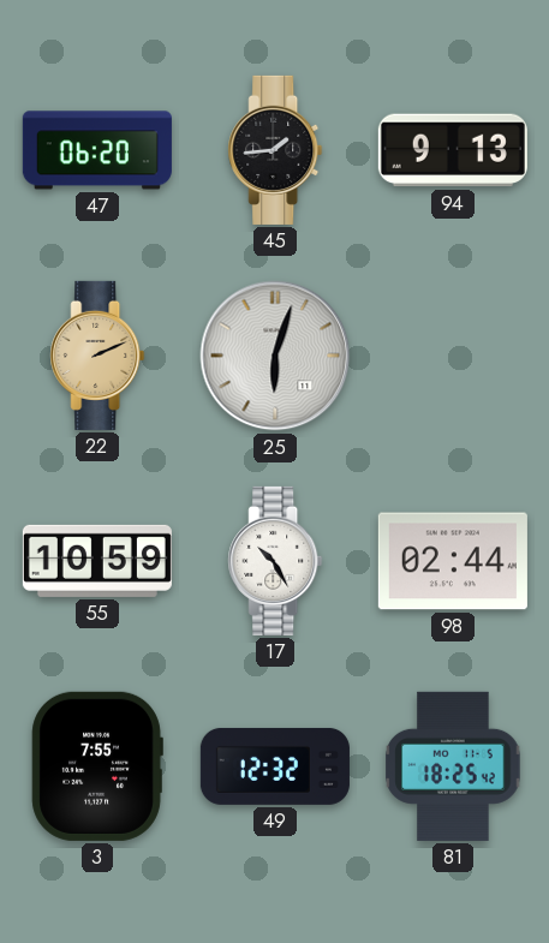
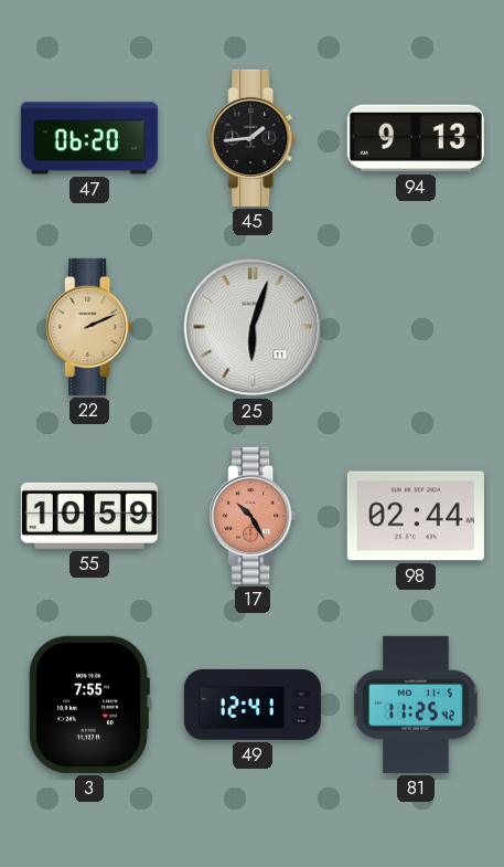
17 dial: white -> salmon (253, 516)
49: 12:32 -> 12:41 (253, 705)
81: 18:25 -> 11:25 (416, 705)
